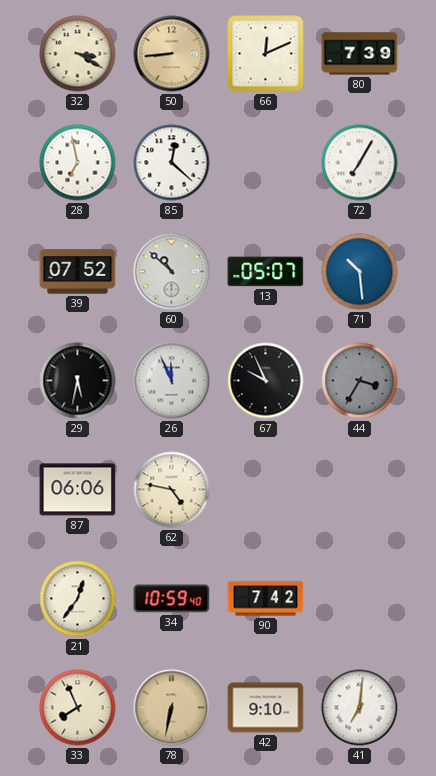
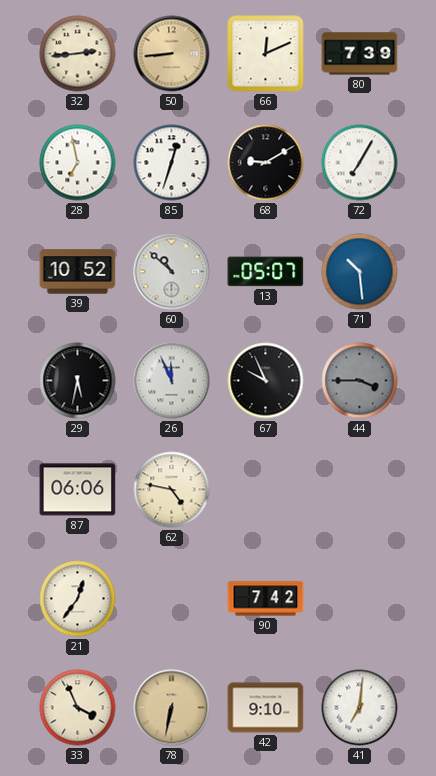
32: 3:20 -> 2:44 (78, 54)
85: 12:22 -> 12:33 (172, 163)
68: none -> 9:10 (266, 163)
39: 07:52 -> 10:52 (78, 272)
44: 3:35 -> 3:45 (360, 381)
34: 10:59 -> none (172, 599)
33: 7:56 -> 3:56 (78, 708)
